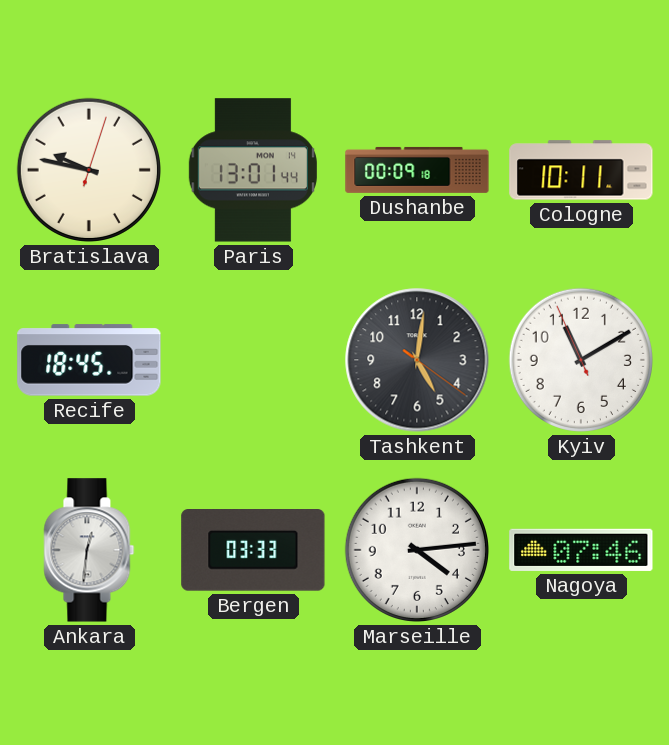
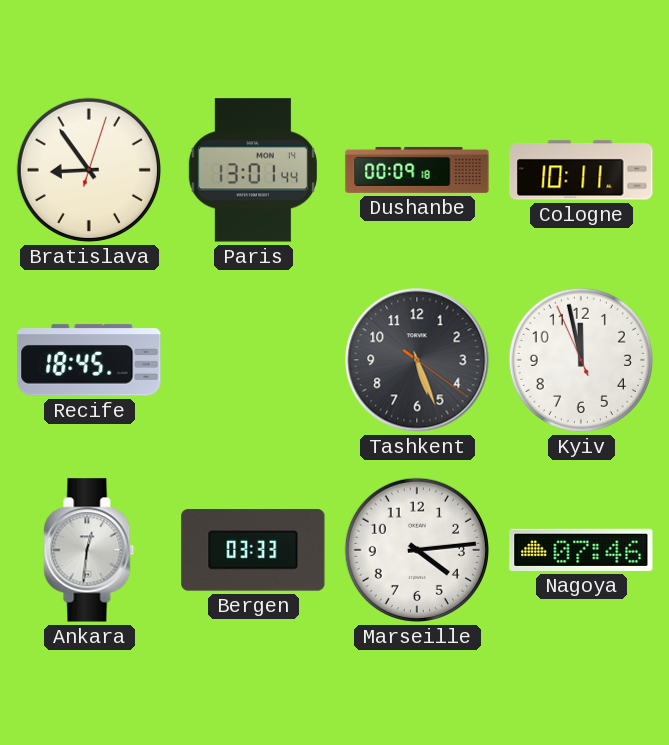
Bratislava: 9:47 -> 8:54 (89, 170)
Tashkent: 5:01 -> 5:26 (417, 360)
Kyiv: 11:09 -> 11:57 (581, 360)
